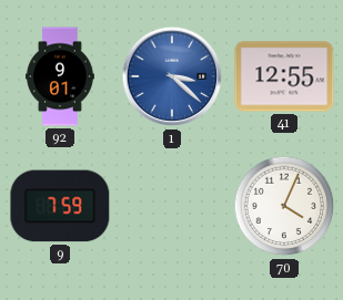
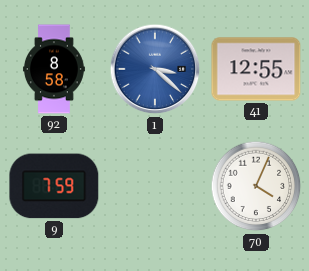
92: 9:01 -> 8:58 (54, 69)
